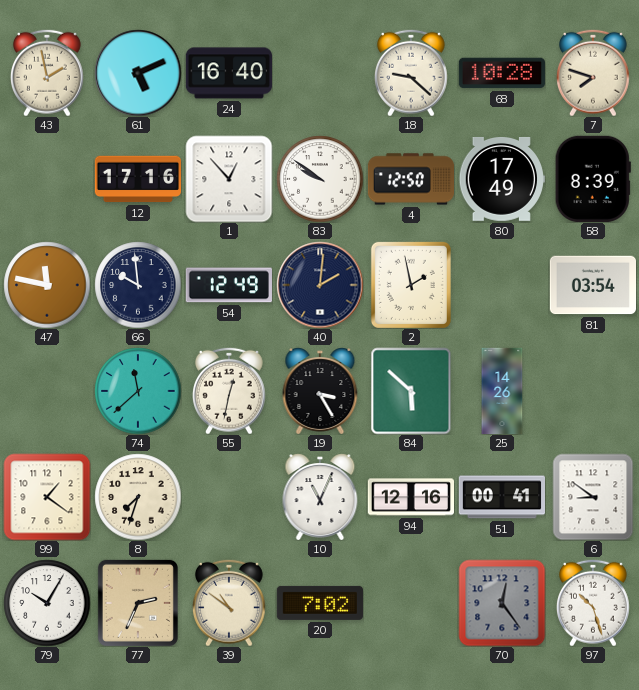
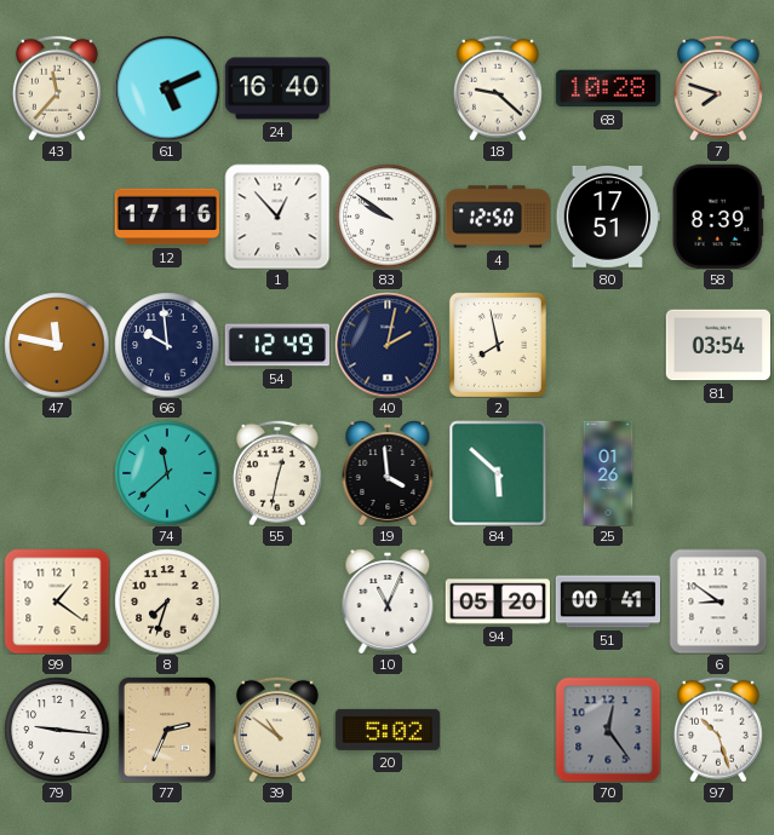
43: 1:58 -> 11:37 (57, 88)
80: 17:49 -> 17:51 (608, 217)
40: 2:01 -> 2:02 (388, 345)
2: 1:58 -> 7:58 (498, 345)
19: 3:25 -> 3:59 (388, 473)
25: 14:26 -> 01:26 (608, 473)
94: 12:16 -> 05:20 (497, 601)
79: 10:05 -> 9:16 (57, 730)
20: 7:02 -> 5:02 (386, 730)
